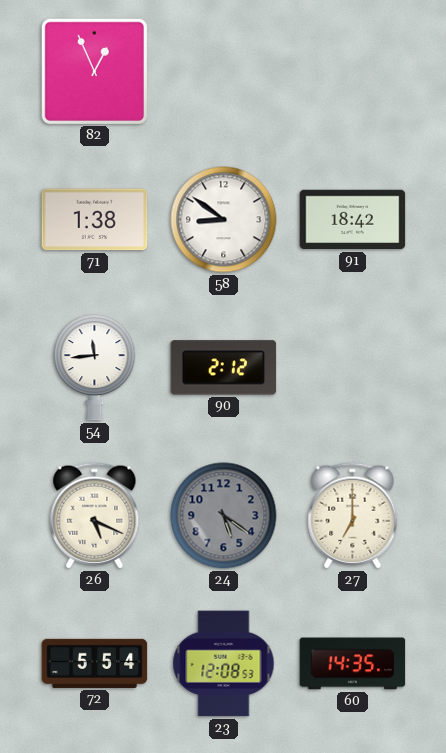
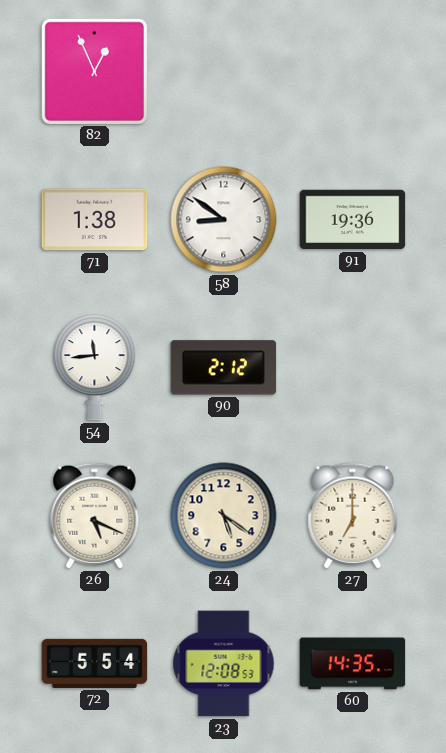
91: 18:42 -> 19:36 (353, 220)
24 dial: grey -> cream (224, 516)
